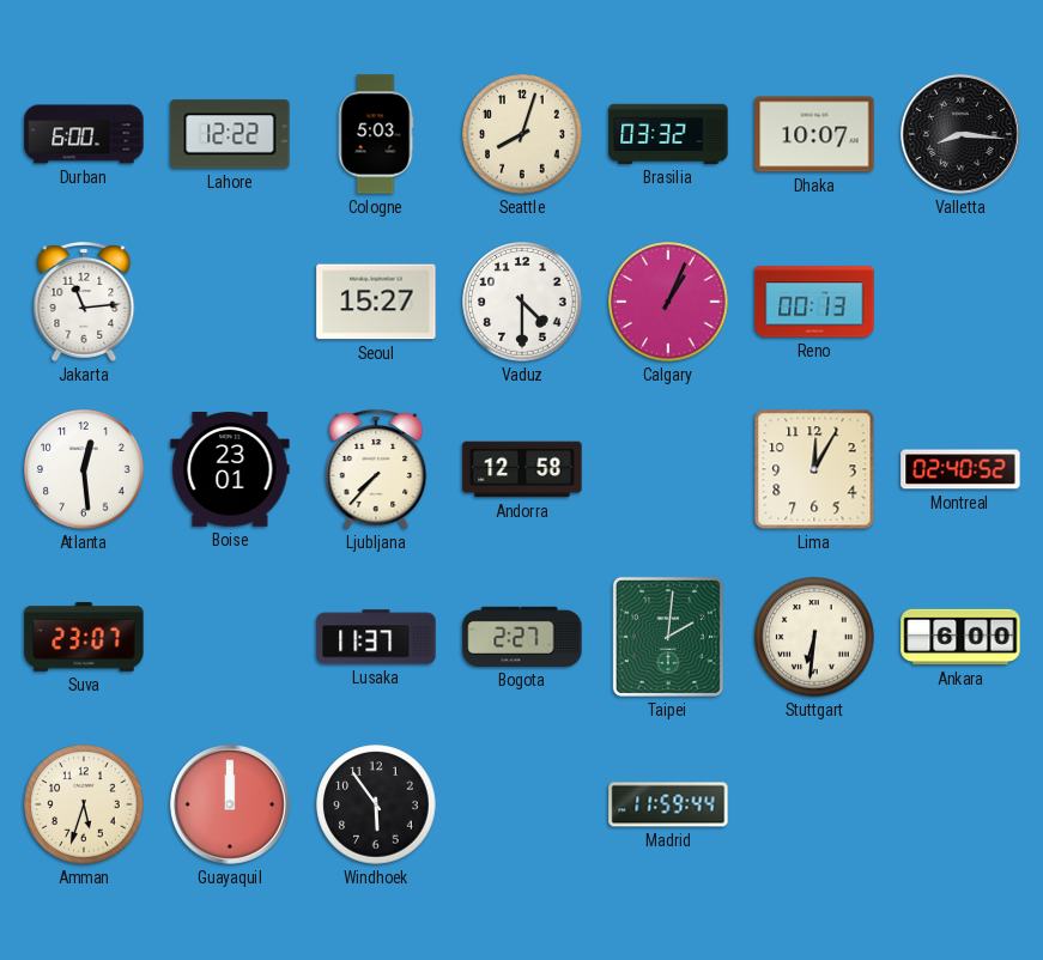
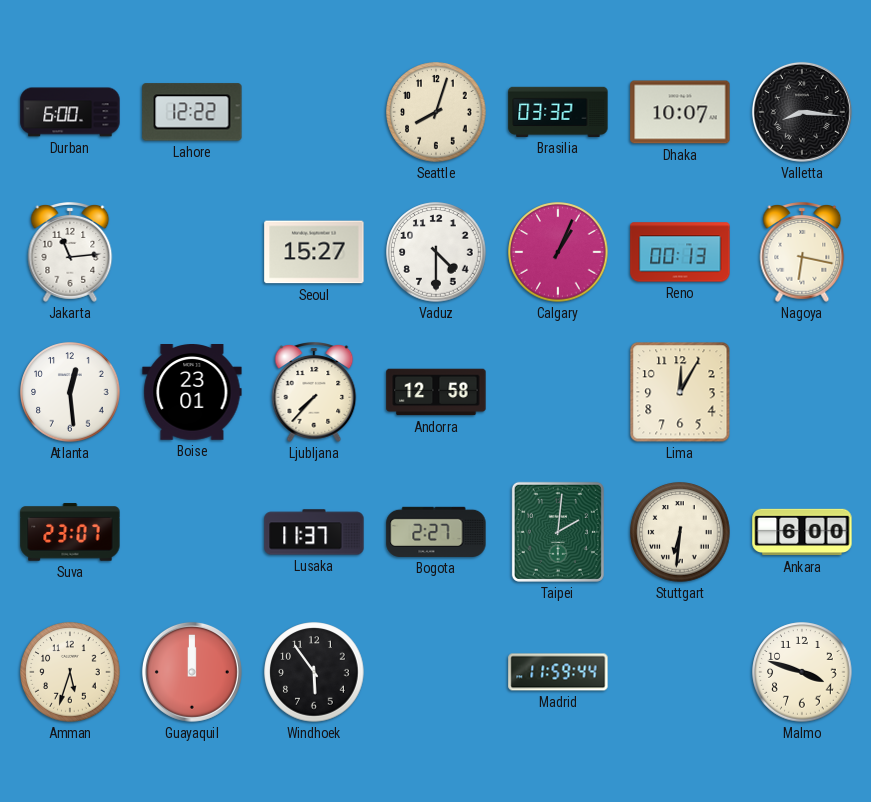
Cologne: 5:03 -> none (376, 134)
Nagoya: none -> 6:17 (802, 252)
Montreal: 02:40 -> none (960, 469)
Malmo: none -> 3:48 (802, 672)
